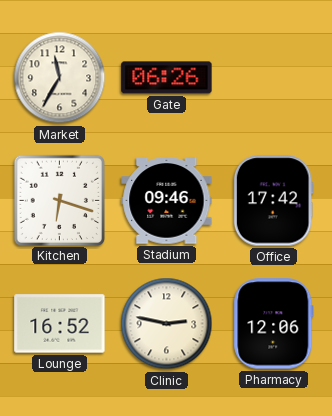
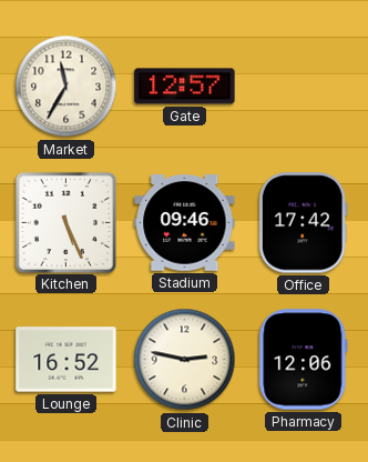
Gate: 06:26 -> 12:57 (185, 87)
Kitchen: 6:18 -> 5:26 (65, 222)
